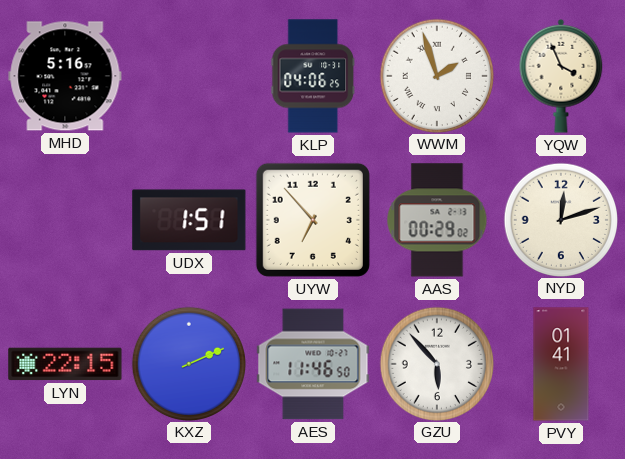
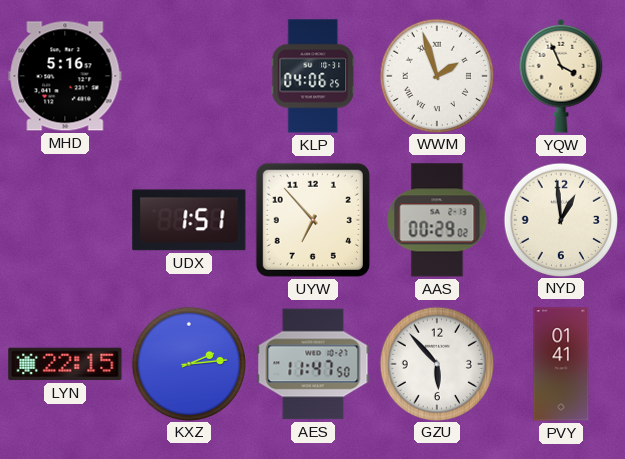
NYD: 12:12 -> 12:59 (560, 219)
KXZ: 2:11 -> 2:14 (188, 363)
AES: 11:46 -> 11:47 (313, 364)
